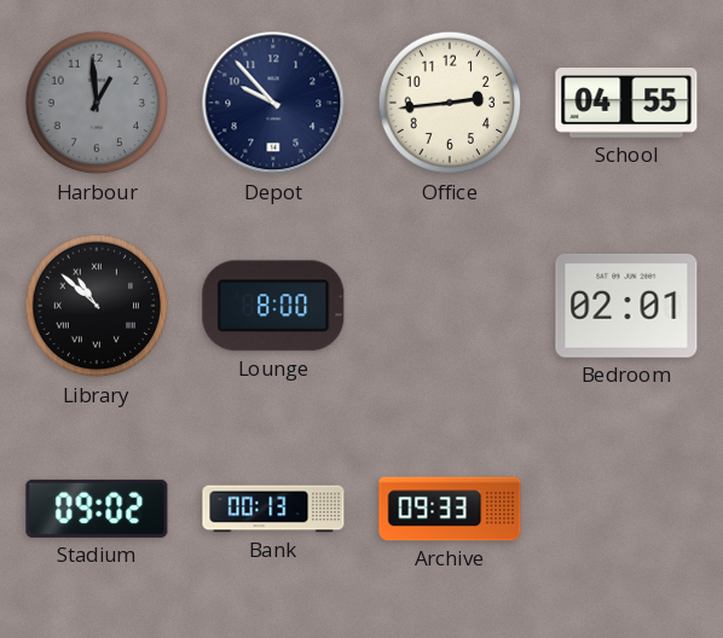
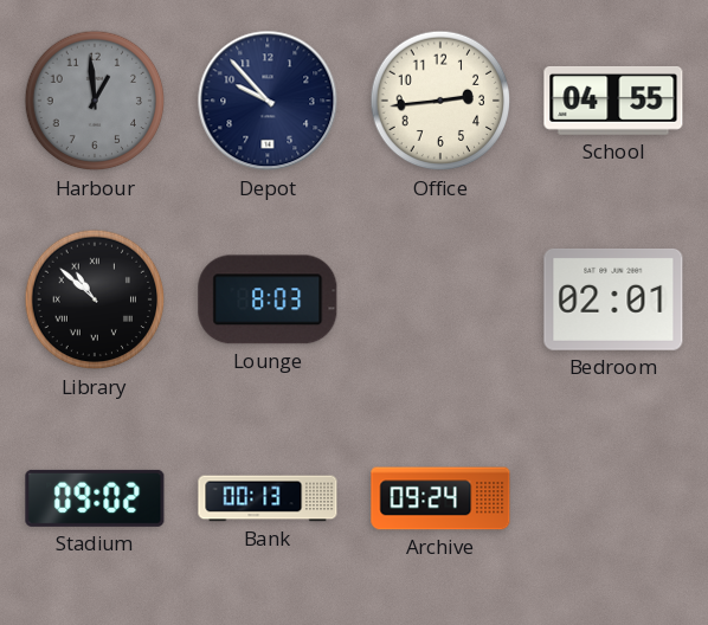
Lounge: 8:00 -> 8:03 (268, 299)
Archive: 09:33 -> 09:24 (440, 498)
